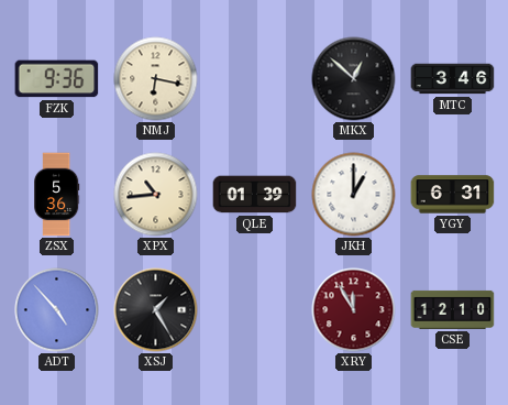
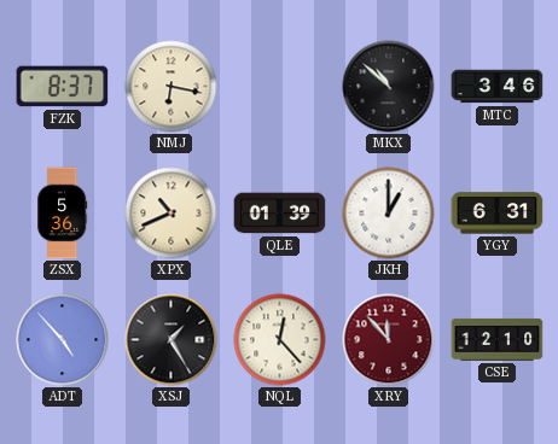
FZK: 9:36 -> 8:37 (63, 87)
MKX: 12:52 -> 10:52 (389, 87)
XPX: 10:44 -> 10:41 (172, 214)
NQL: none -> 12:23 (280, 340)
XRY: 11:55 -> 11:53 (389, 340)
